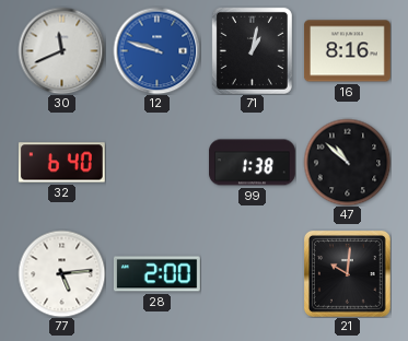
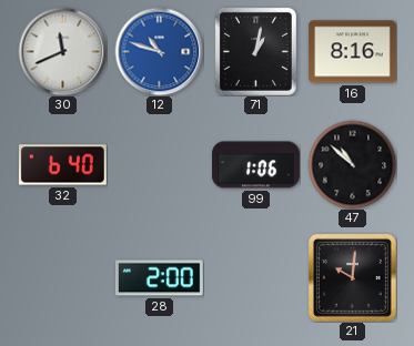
12: 9:48 -> 10:48 (159, 51)
99: 1:38 -> 1:06 (256, 165)
77: 5:14 -> none (61, 273)
